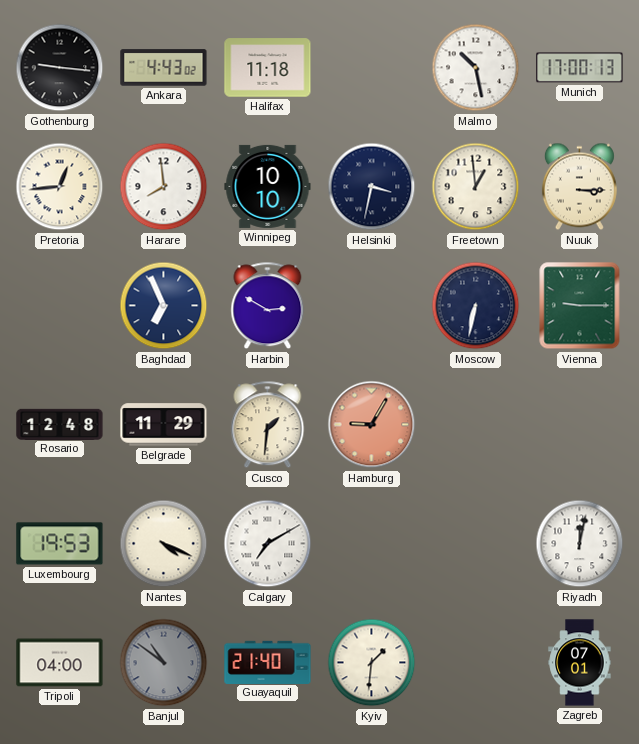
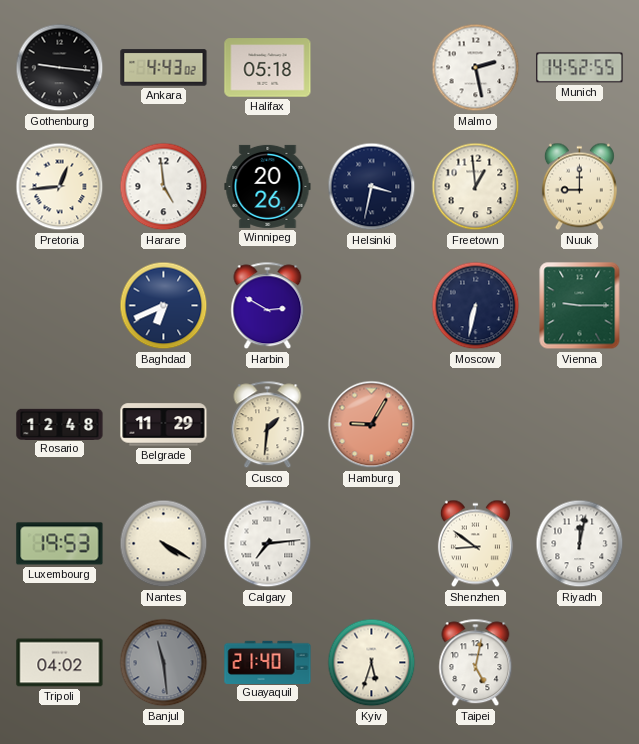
Halifax: 11:18 -> 05:18 (268, 68)
Malmo: 10:28 -> 2:28 (476, 68)
Munich: 17:00 -> 14:52 (580, 68)
Harare: 7:59 -> 4:59 (164, 187)
Winnipeg: 10:10 -> 20:26 (268, 186)
Nuuk: 3:15 -> 9:00 (579, 187)
Baghdad: 6:56 -> 6:41 (164, 306)
Nantes: 4:19 -> 4:20 (164, 544)
Calgary: 7:10 -> 7:14 (268, 544)
Shenzhen: none -> 8:51 (475, 544)
Tripoli: 04:00 -> 04:02 (60, 663)
Banjul: 10:51 -> 11:29 (164, 663)
Kyiv: 1:31 -> 5:33 (372, 663)
Taipei: none -> 5:02 (476, 663)
Zagreb: 07:01 -> none (580, 663)
